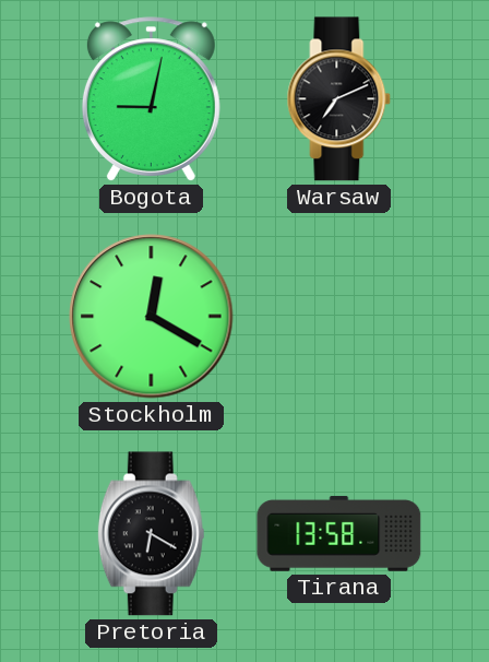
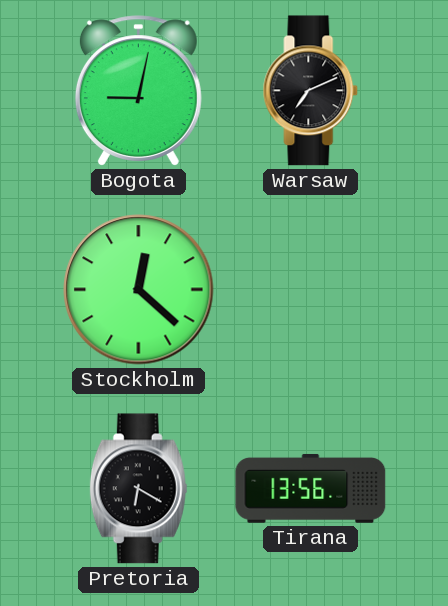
Stockholm: 12:20 -> 12:22 (139, 290)
Tirana: 13:58 -> 13:56 (311, 488)
